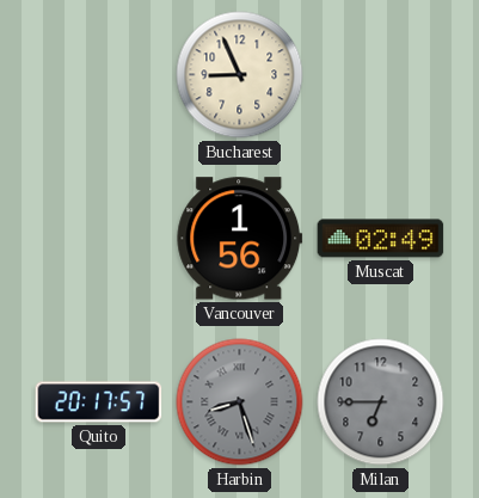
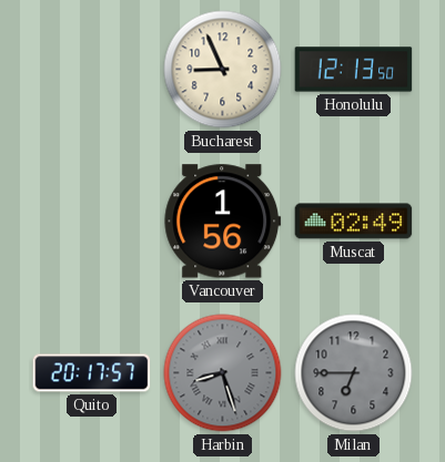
Honolulu: none -> 12:13 (354, 70)
